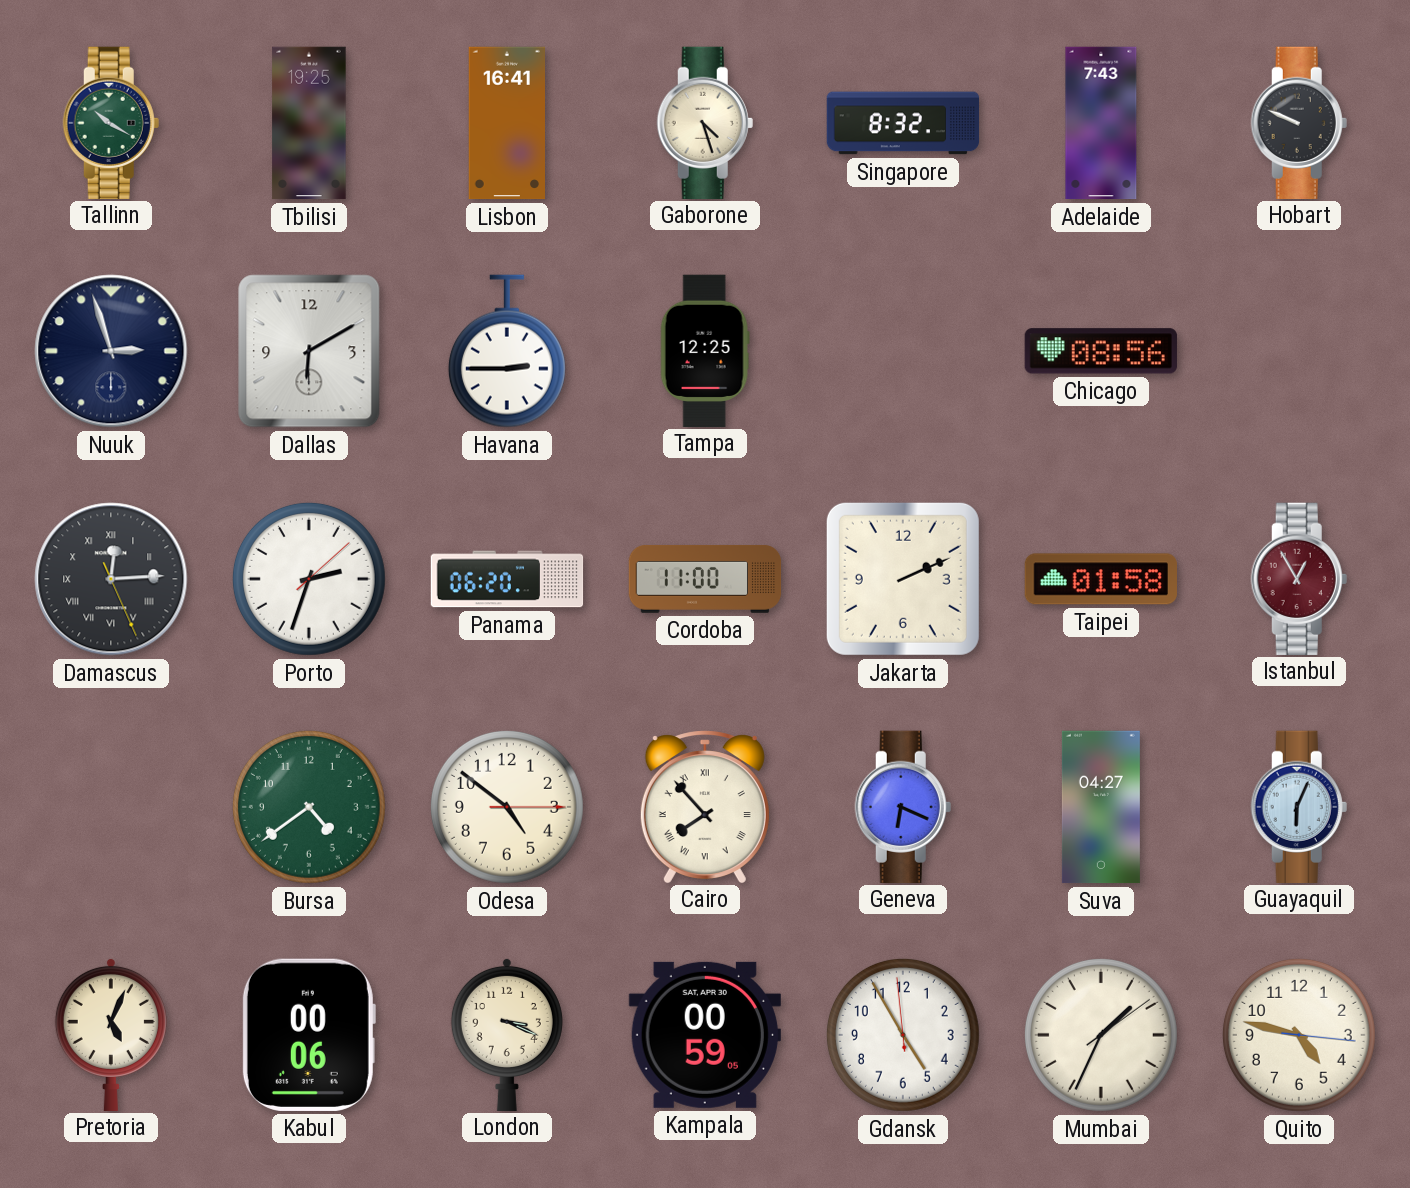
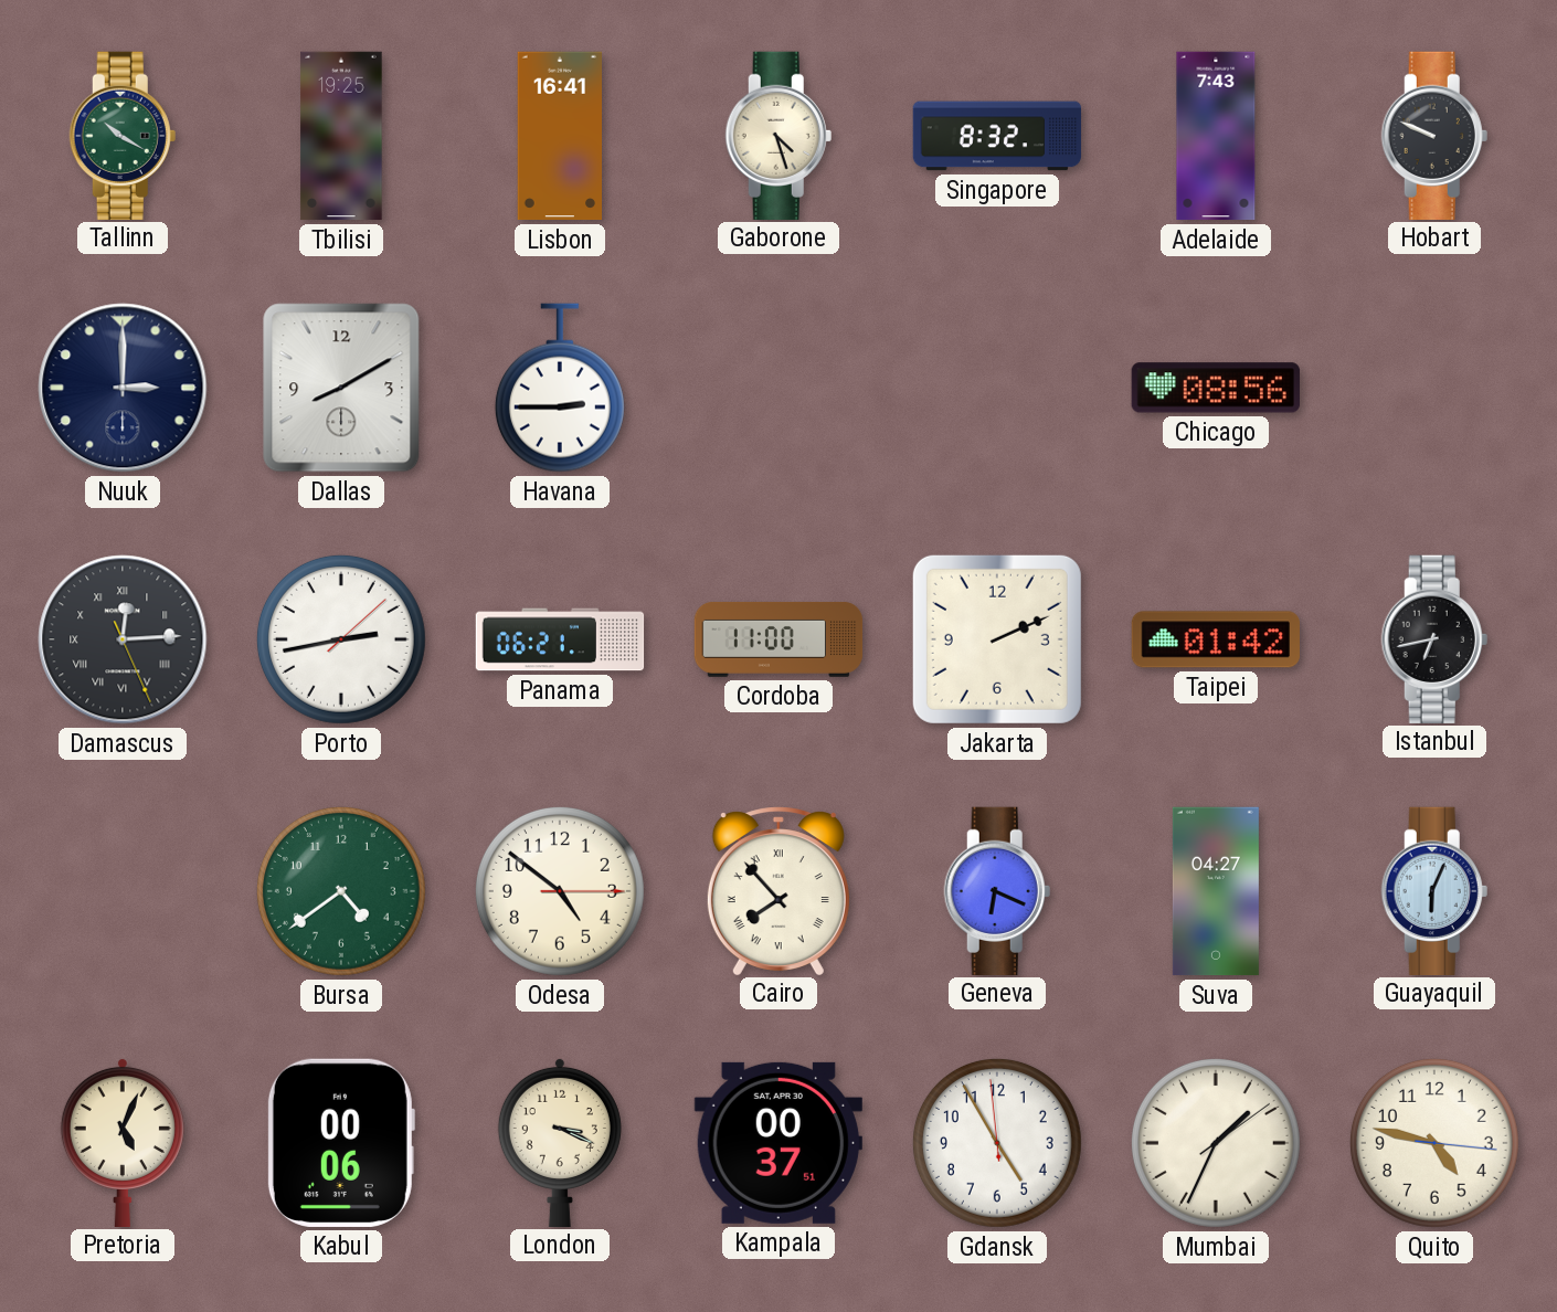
Nuuk: 2:57 -> 3:00 (123, 388)
Dallas: 6:10 -> 8:10 (341, 388)
Tampa: 12:25 -> none (705, 350)
Porto: 2:33 -> 2:43 (341, 639)
Panama: 06:20 -> 06:21 (560, 639)
Taipei: 01:58 -> 01:42 (1216, 639)
Istanbul: 12:55 -> 6:43 (1434, 638)
Istanbul dial: burgundy -> black (1434, 638)
Kampala: 00:59 -> 00:37 (778, 1143)
